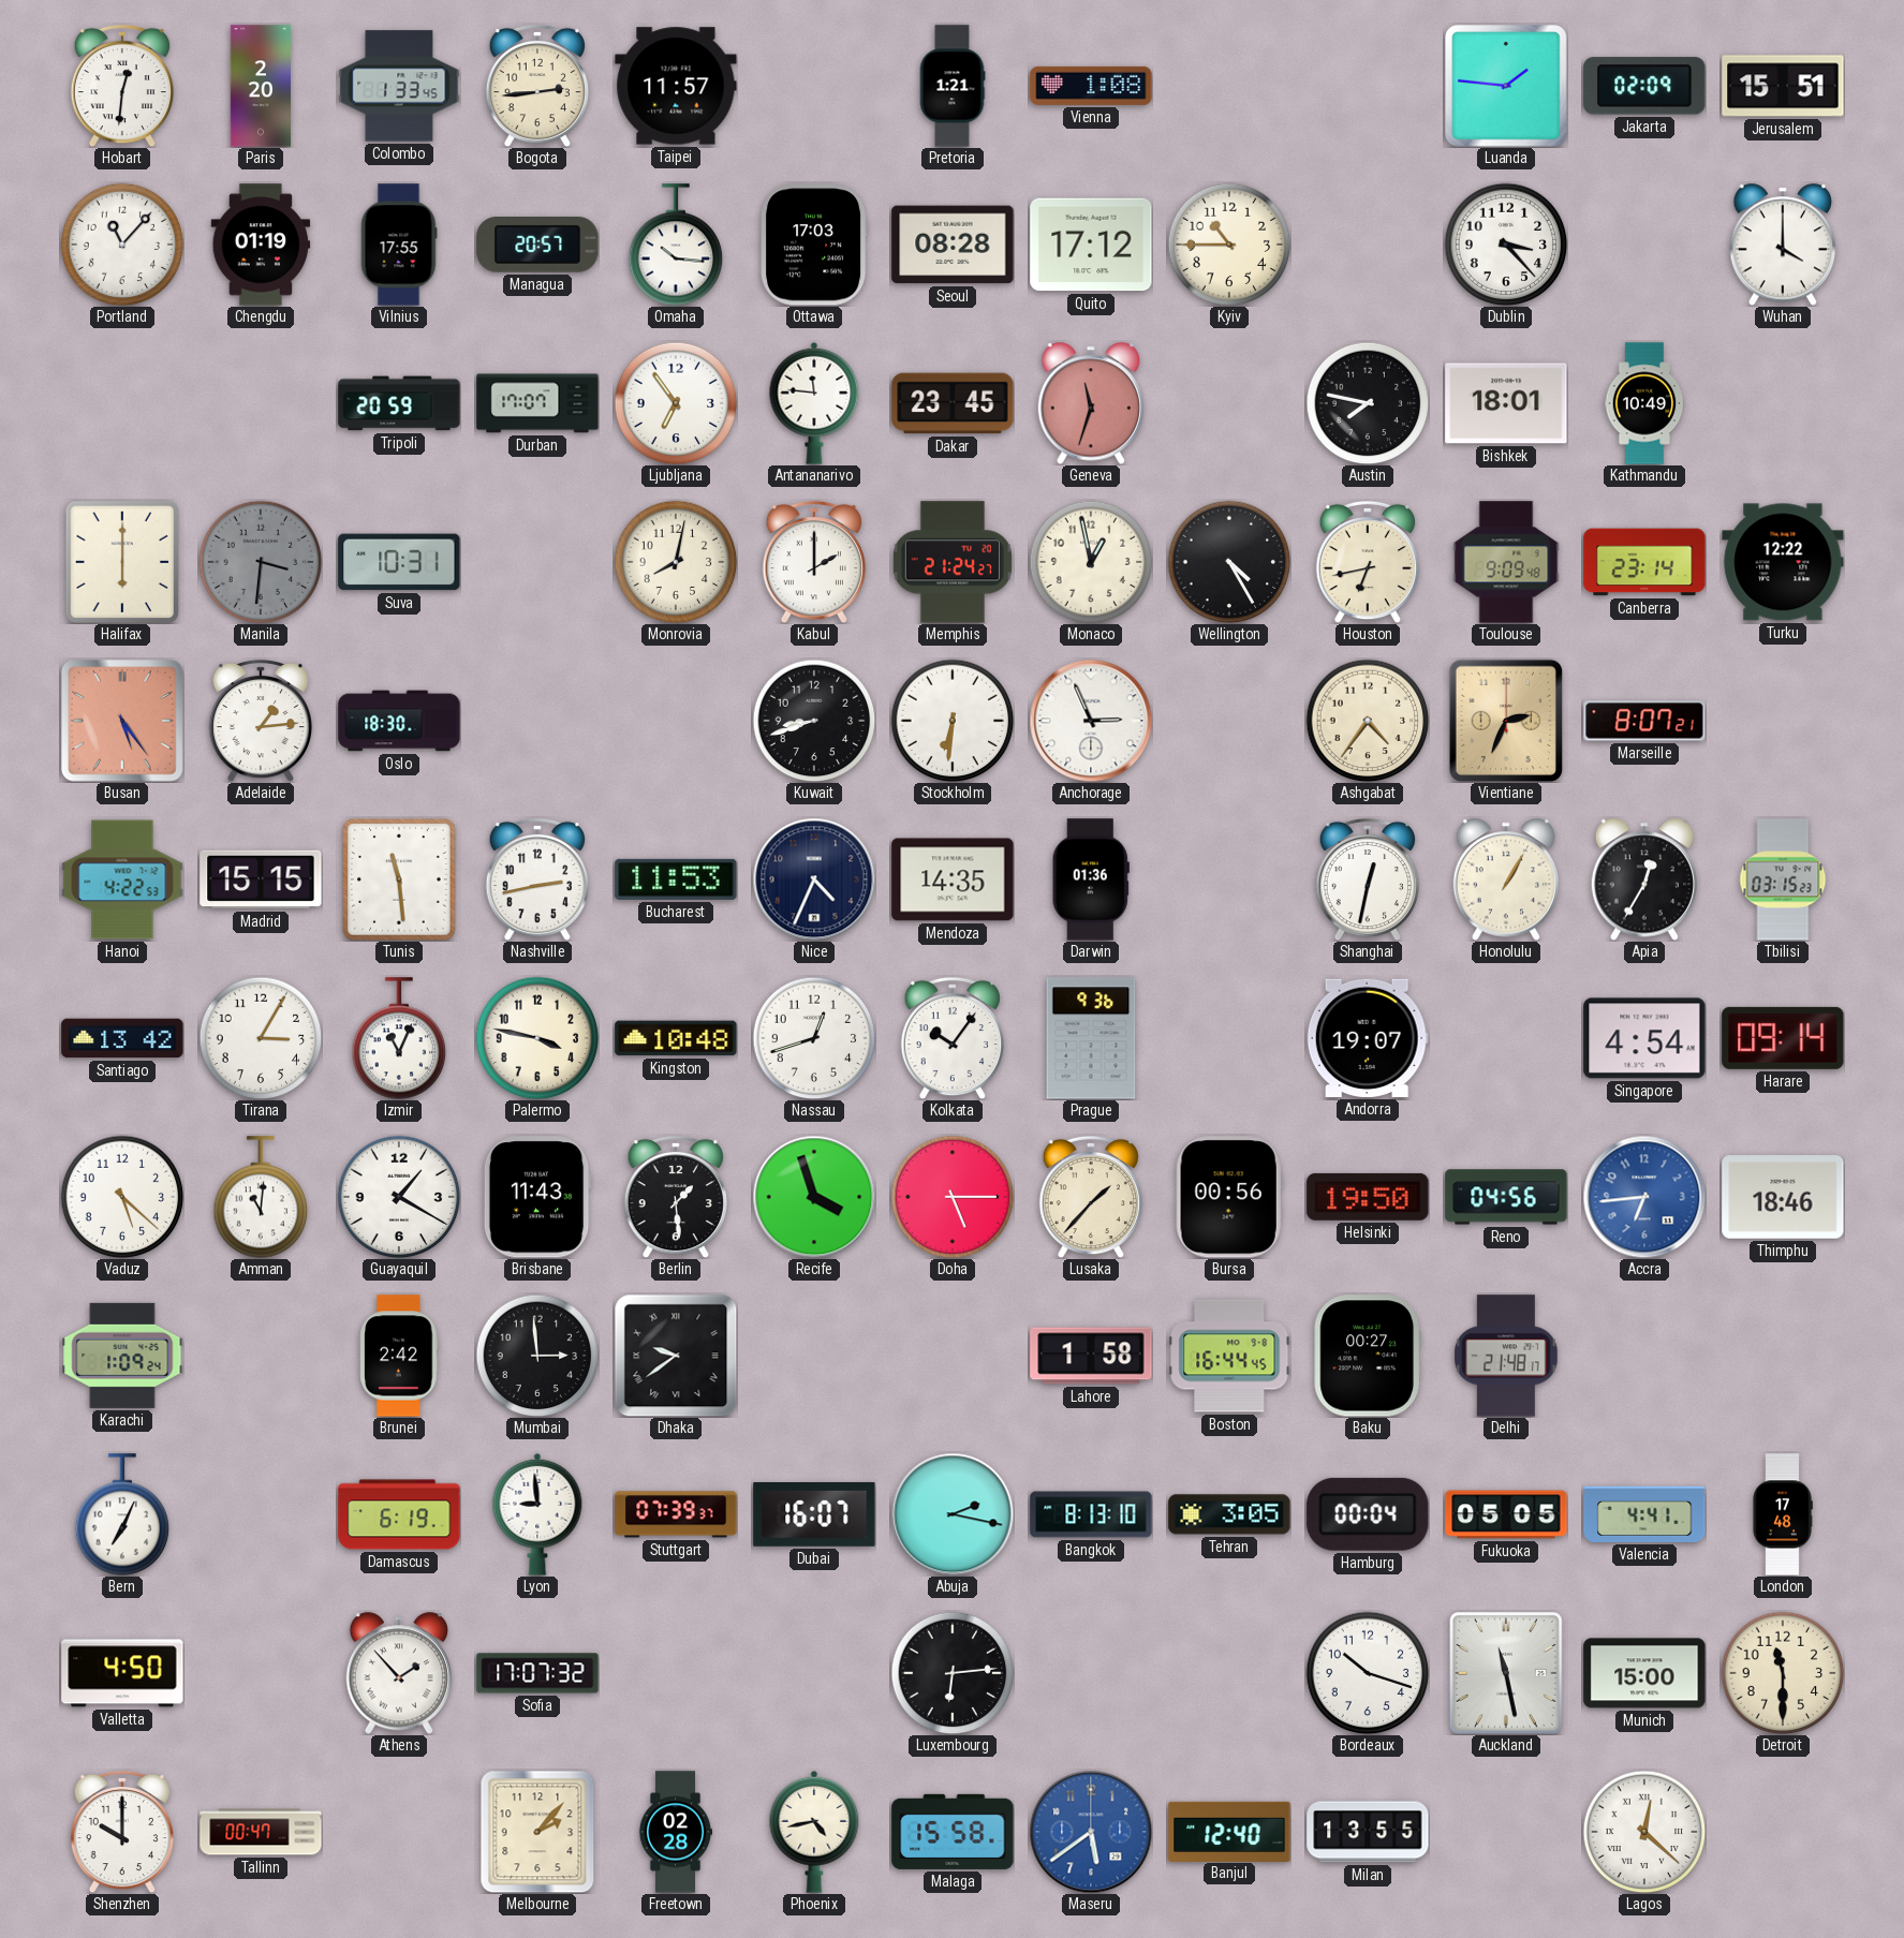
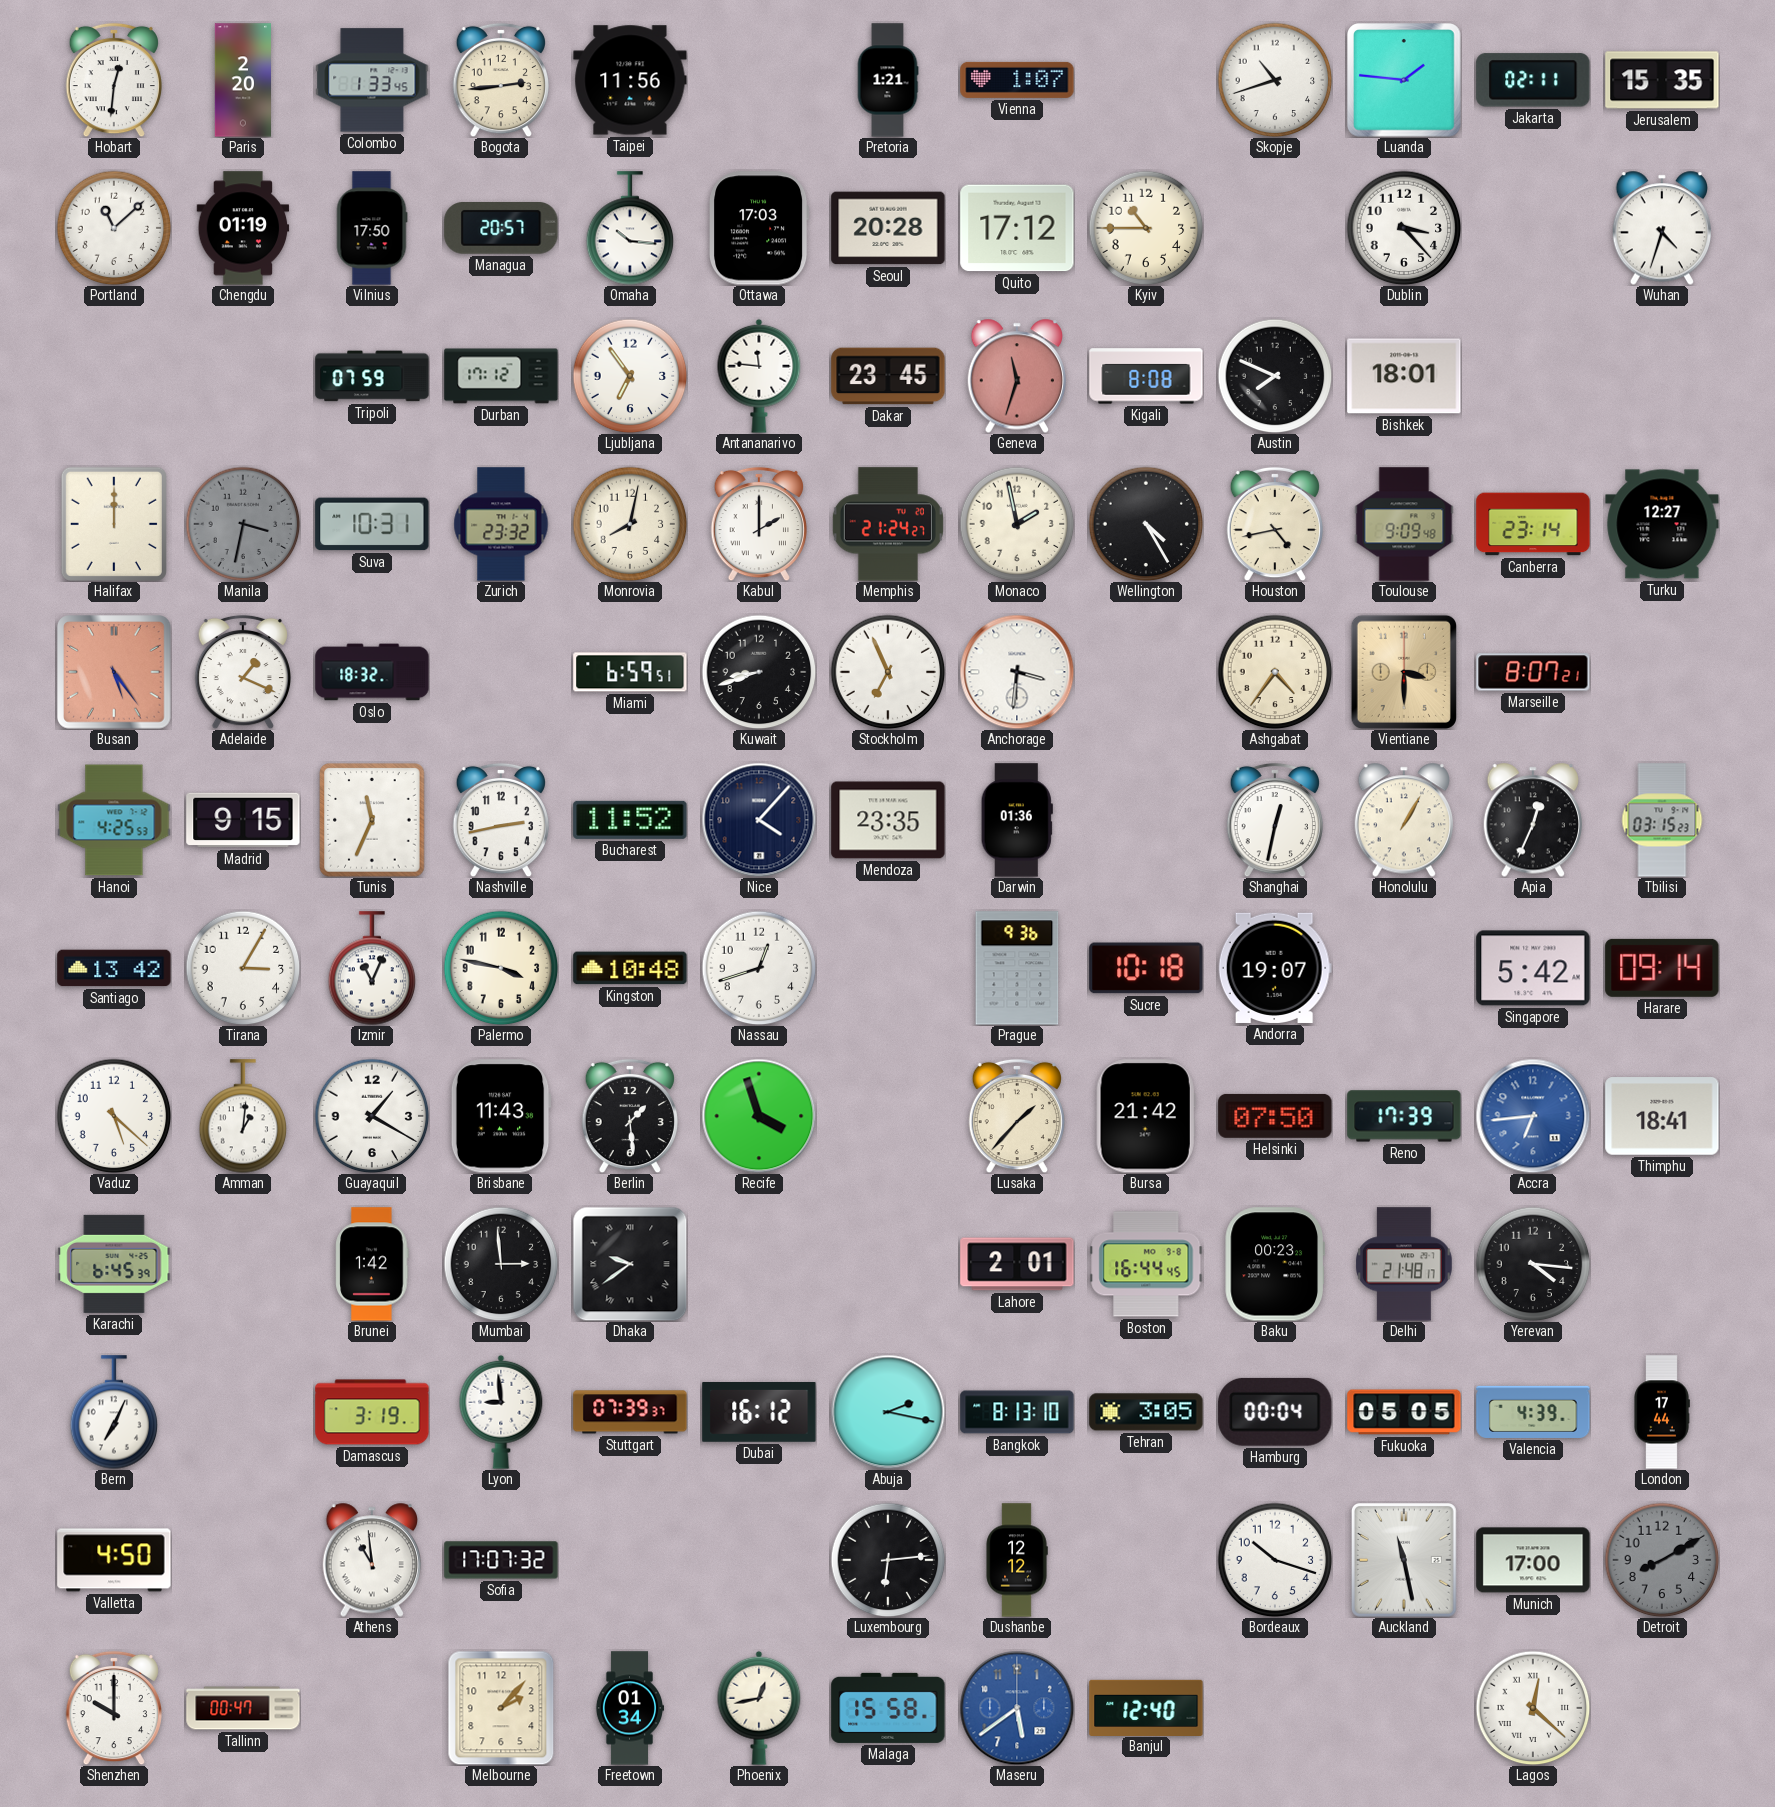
Taipei: 11:57 -> 11:56 (630, 80)
Vienna: 1:08 -> 1:07 (1017, 80)
Skopje: none -> 10:42 (1275, 80)
Jakarta: 02:09 -> 02:11 (1533, 80)
Jerusalem: 15:51 -> 15:35 (1662, 80)
Portland: 11:07 -> 11:08 (114, 228)
Vilnius: 17:55 -> 17:50 (372, 228)
Seoul: 08:28 -> 20:28 (888, 228)
Wuhan: 4:00 -> 4:33 (1661, 228)
Tripoli: 20:59 -> 07:59 (372, 376)
Durban: 17:07 -> 17:12 (501, 376)
Kigali: none -> 8:08 (1146, 376)
Austin: 7:47 -> 7:49 (1275, 376)
Kathmandu: 10:49 -> none (1644, 403)
Halifax: 6:00 -> 12:00 (114, 524)
Manila: 3:31 -> 3:32 (243, 524)
Zurich: none -> 23:32 (501, 524)
Monaco: 12:58 -> 1:58 (1017, 524)
Houston: 6:43 -> 4:43 (1274, 524)
Turku: 12:22 -> 12:27 (1662, 524)
Adelaide: 1:14 -> 1:19 (242, 672)
Oslo: 18:30 -> 18:32 (372, 672)
Miami: none -> 6:59 (630, 672)
Stockholm: 6:31 -> 6:56 (888, 672)
Anchorage: 2:56 -> 3:31 (1017, 672)
Vientiane: 2:34 -> 3:30 (1404, 672)
Hanoi: 4:22 -> 4:25 (114, 820)
Madrid: 15:15 -> 9:15 (243, 820)
Tunis: 11:29 -> 11:34 (372, 820)
Bucharest: 11:53 -> 11:52 (630, 820)
Nice: 4:34 -> 4:07 (759, 820)
Mendoza: 14:35 -> 23:35 (888, 820)
Apia: 12:35 -> 12:34 (1532, 820)
Kolkata: 10:06 -> none (951, 1038)
Sucre: none -> 10:18 (1146, 968)
Singapore: 4:54 -> 5:42 (1533, 968)
Amman: 11:01 -> 1:01 (243, 1116)
Doha: 5:15 -> none (953, 1197)
Bursa: 00:56 -> 21:42 (1146, 1116)
Helsinki: 19:50 -> 07:50 (1275, 1116)
Reno: 04:56 -> 17:39 (1404, 1116)
Thimphu: 18:46 -> 18:41 (1662, 1116)
Karachi: 1:09 -> 6:45 (114, 1264)
Brunei: 2:42 -> 1:42 (372, 1264)
Lahore: 1:58 -> 2:01 (1017, 1264)
Baku: 00:27 -> 00:23 (1275, 1264)
Yerevan: none -> 4:16 (1533, 1264)
Damascus: 6:19 -> 3:19 (372, 1412)
Dubai: 16:07 -> 16:12 (759, 1413)
Valencia: 4:41 -> 4:39 (1533, 1412)
London: 17:48 -> 17:44 (1662, 1412)
Athens: 1:53 -> 10:59 (371, 1560)
Dushanbe: none -> 12:12 (1017, 1560)
Munich: 15:00 -> 17:00 (1533, 1560)
Detroit: 11:30 -> 8:10 (1662, 1560)
Detroit dial: cream -> grey (1662, 1560)
Freetown: 02:28 -> 01:34 (629, 1708)
Phoenix: 4:43 -> 12:43 (759, 1708)
Milan: 13:55 -> none (1368, 1832)
